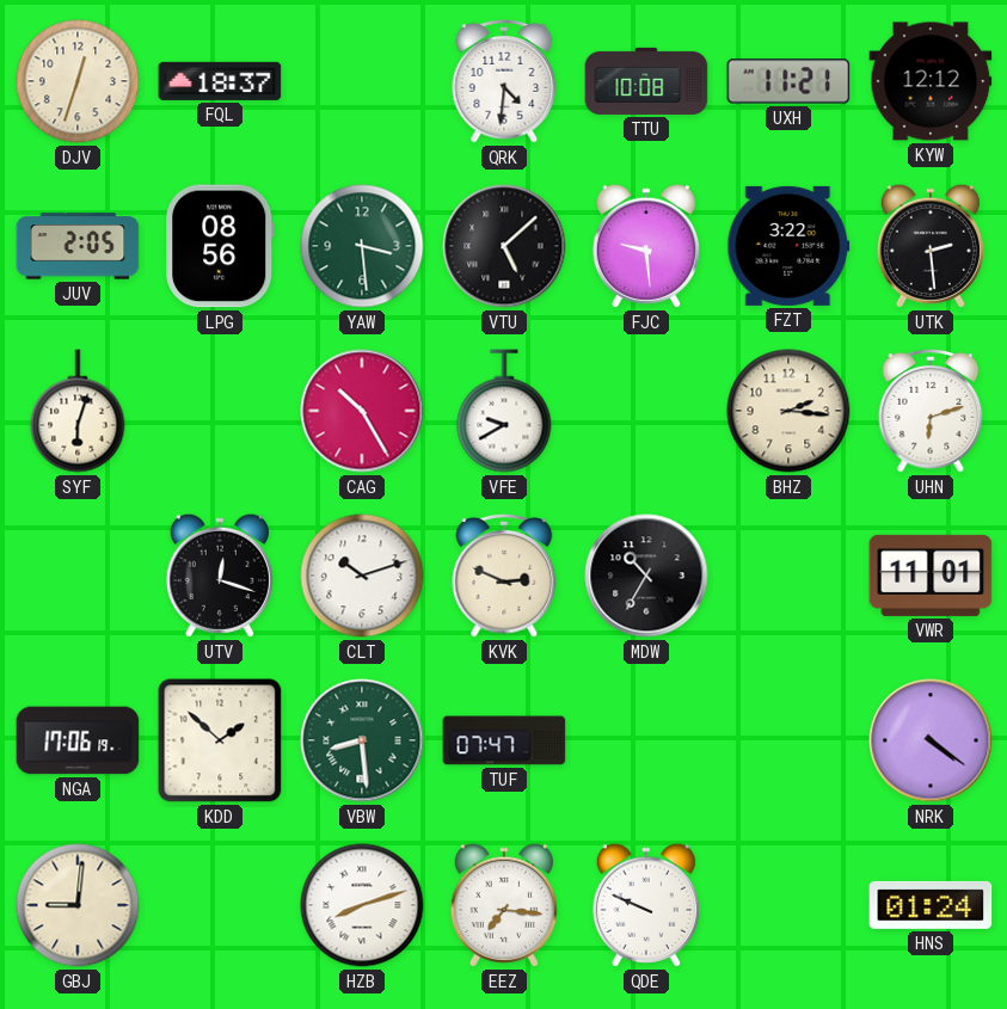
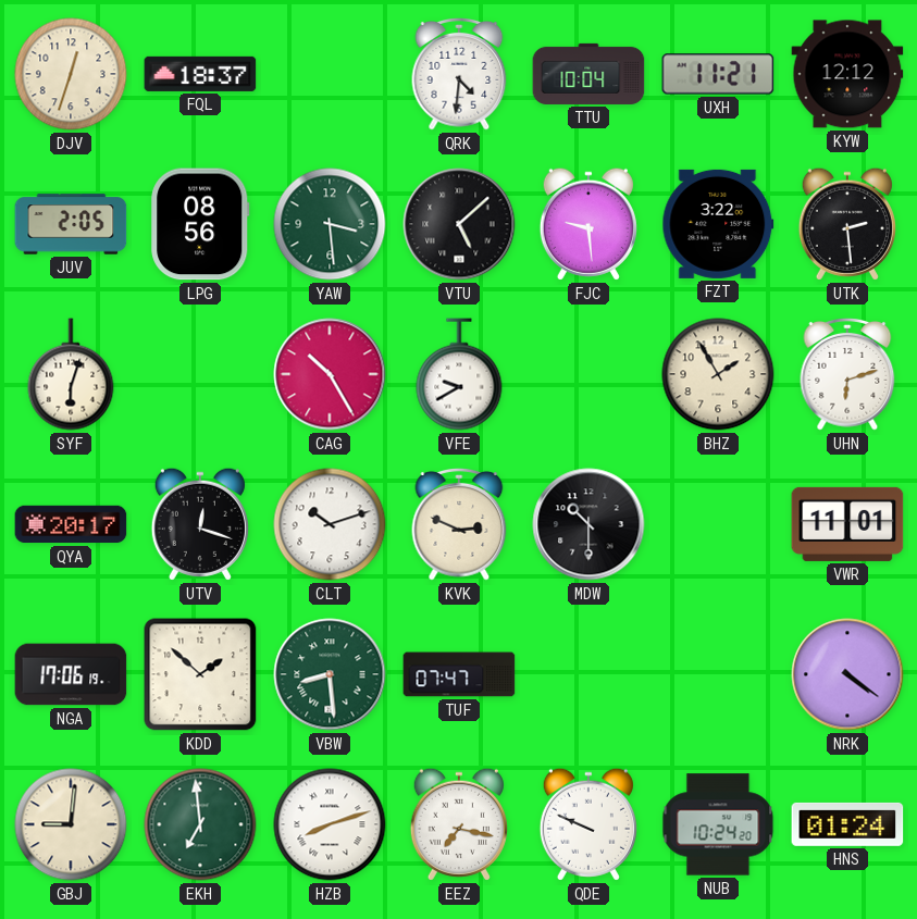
TTU: 10:08 -> 10:04 (588, 74)
BHZ: 2:16 -> 1:55 (718, 374)
QYA: none -> 20:17 (71, 524)
MDW: 10:35 -> 10:30 (588, 524)
EKH: none -> 6:59 (200, 824)
EEZ: 7:16 -> 7:17 (459, 824)
NUB: none -> 10:24 (718, 824)
